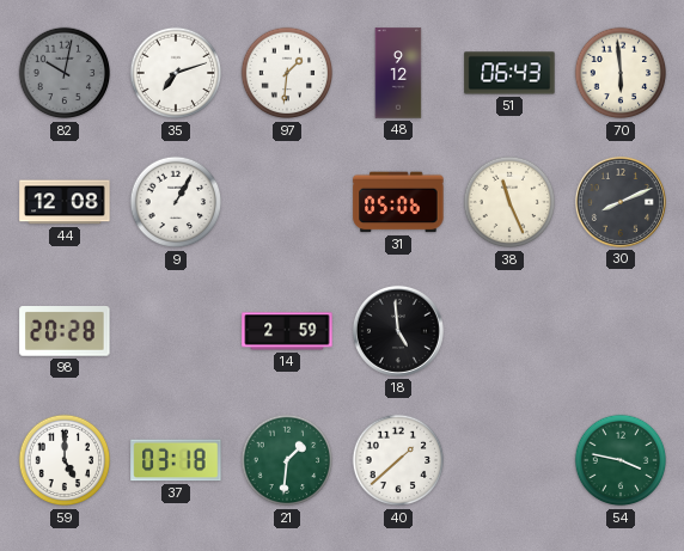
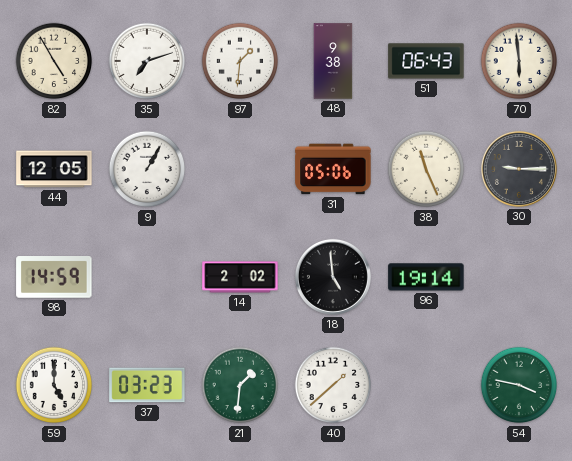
82: 10:02 -> 4:55 (54, 61)
82 dial: grey -> cream (54, 61)
48: 9:12 -> 9:38 (333, 61)
44: 12:08 -> 12:05 (54, 169)
30: 8:11 -> 9:15 (519, 169)
98: 20:28 -> 14:59 (54, 278)
14: 2:59 -> 2:02 (240, 277)
96: none -> 19:14 (426, 277)
37: 03:18 -> 03:23 (147, 385)
